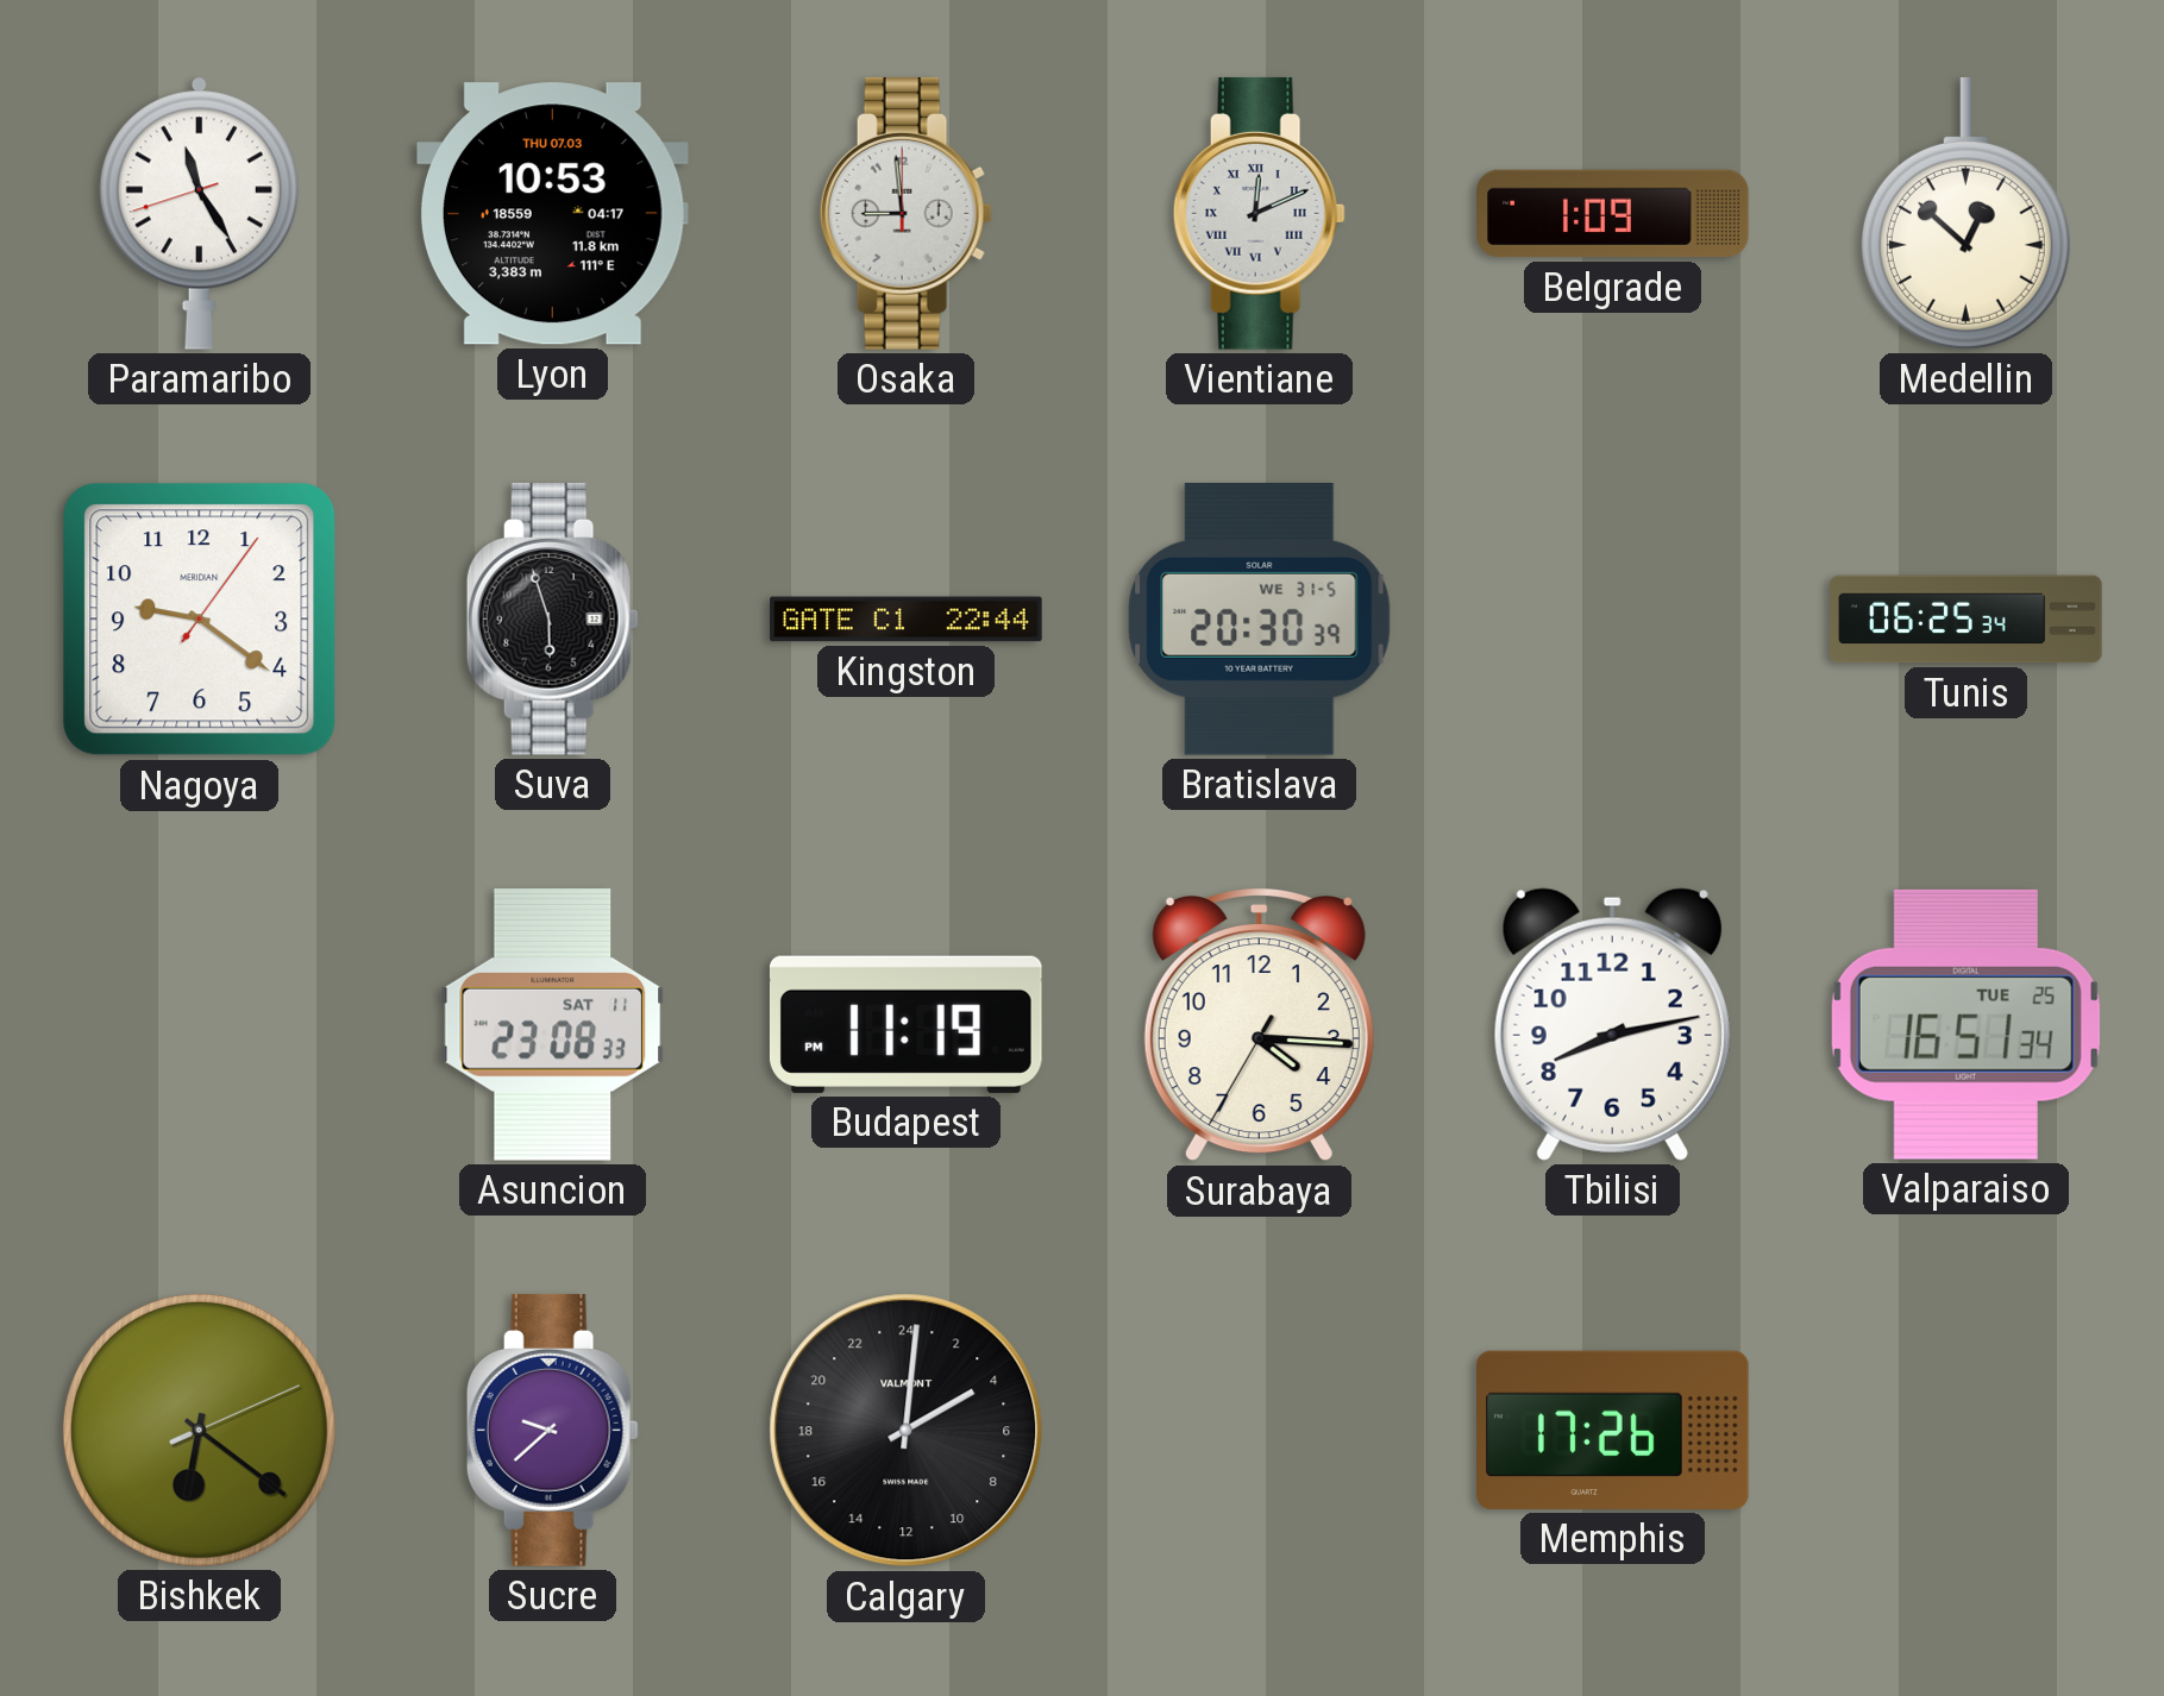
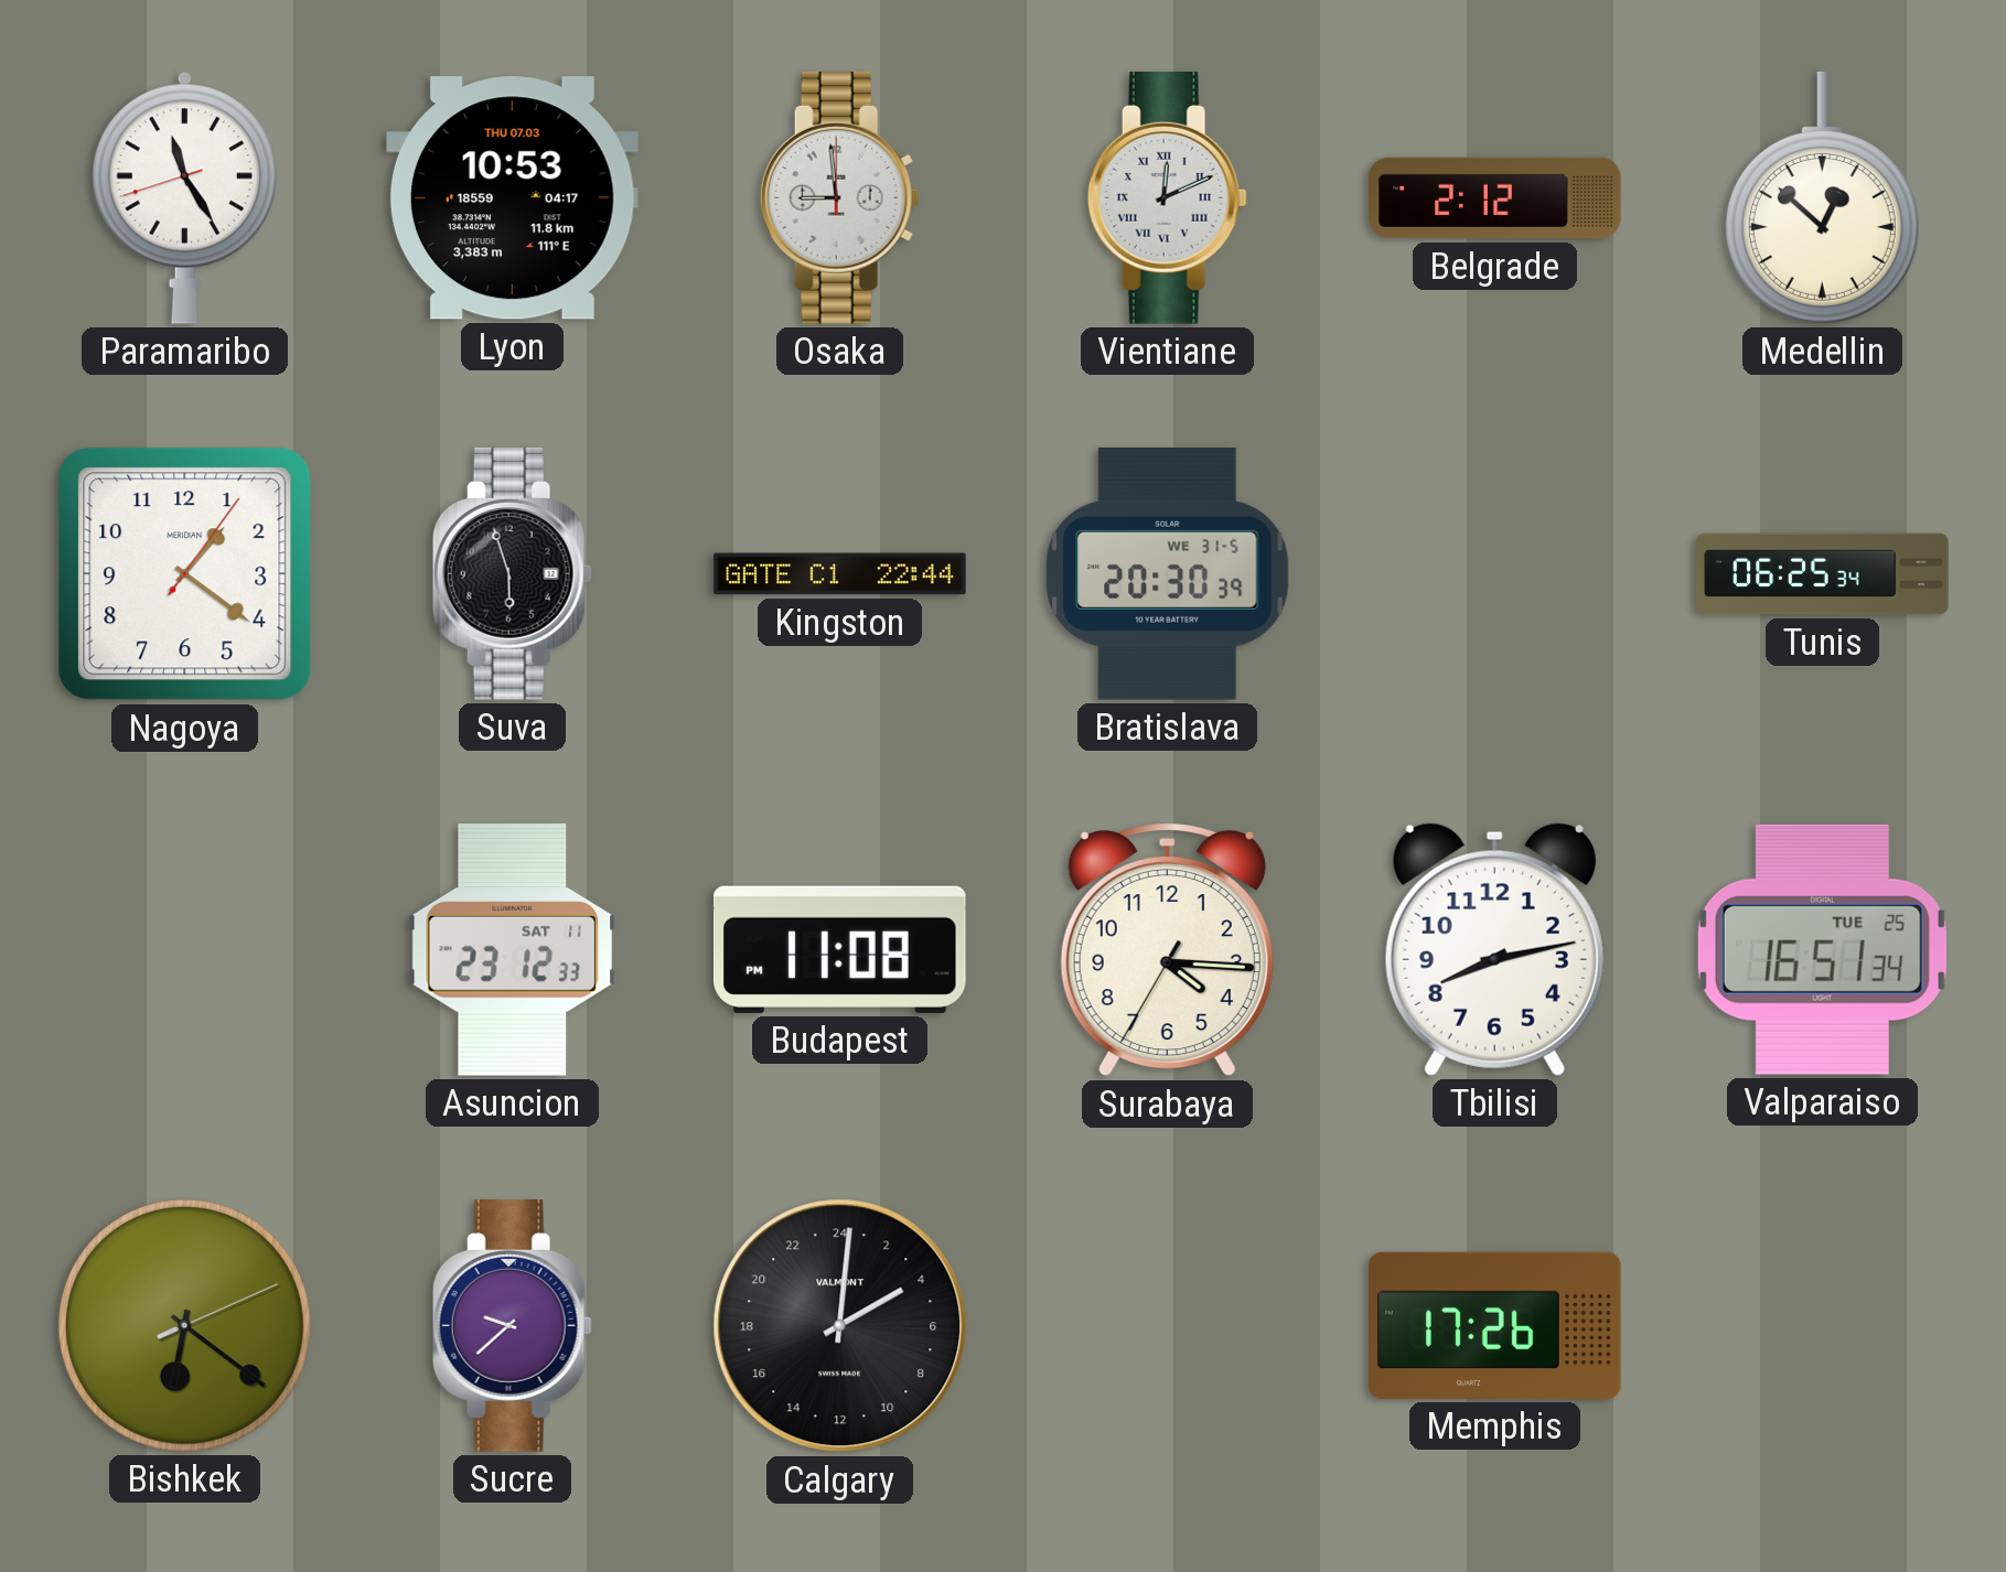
Belgrade: 1:09 -> 2:12 (1495, 198)
Nagoya: 9:21 -> 1:21 (185, 574)
Asuncion: 23:08 -> 23:12 (513, 949)
Budapest: 11:19 -> 11:08 (839, 949)
